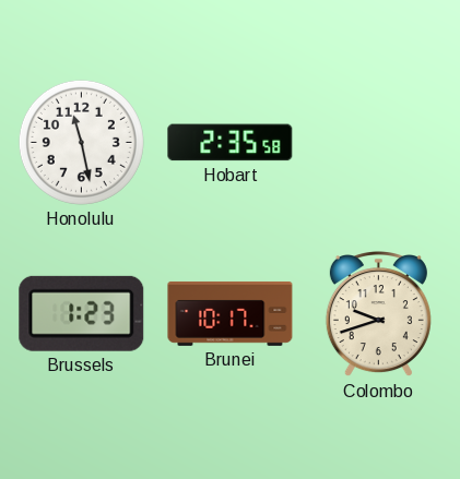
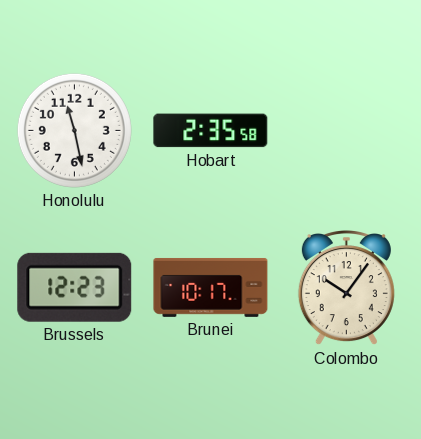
Brussels: 1:23 -> 12:23 (75, 287)
Colombo: 9:42 -> 10:06 (346, 289)
